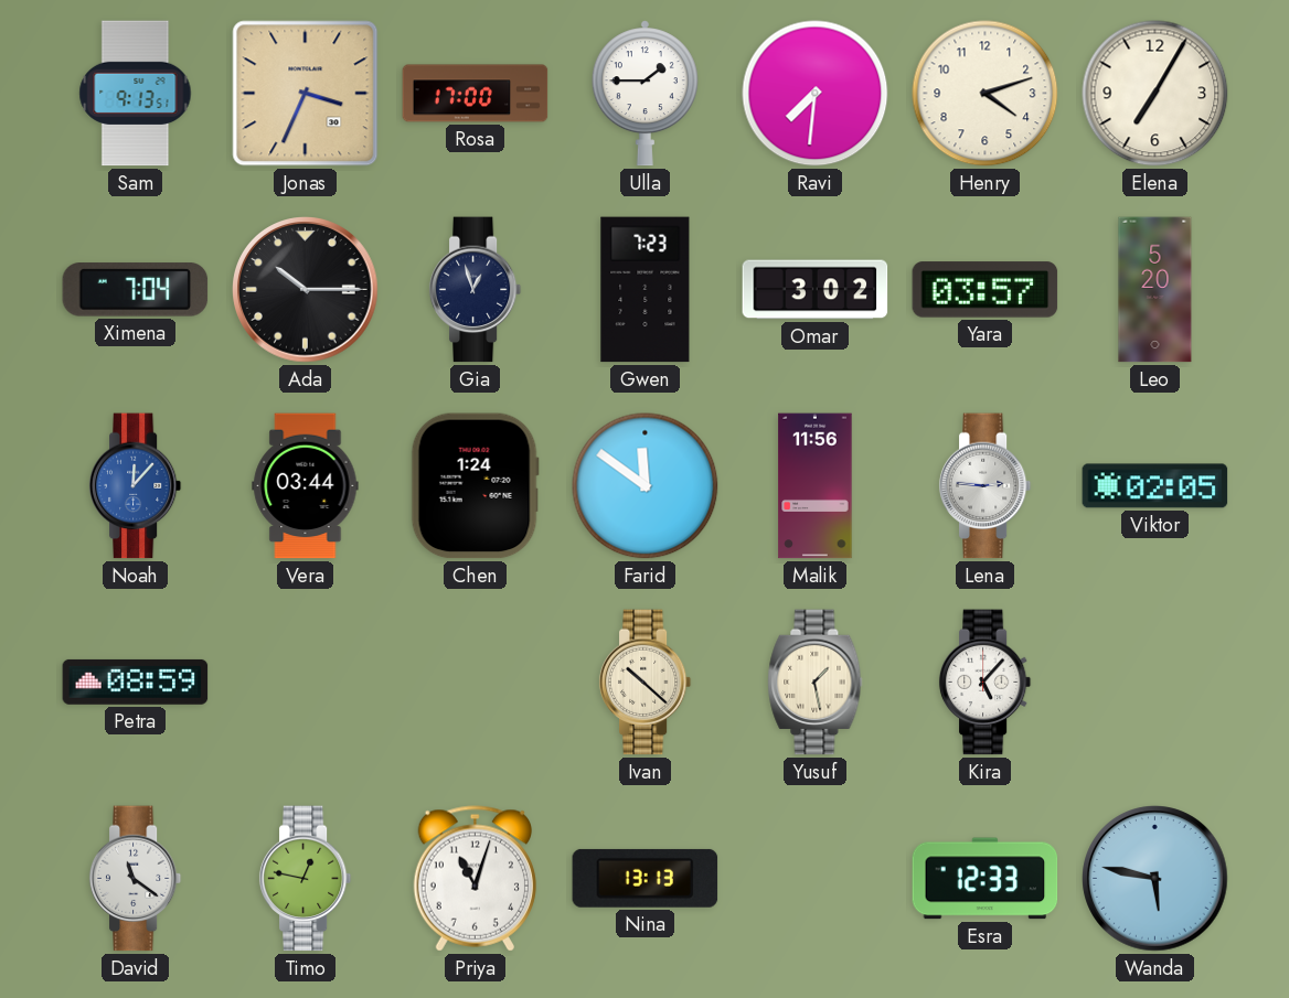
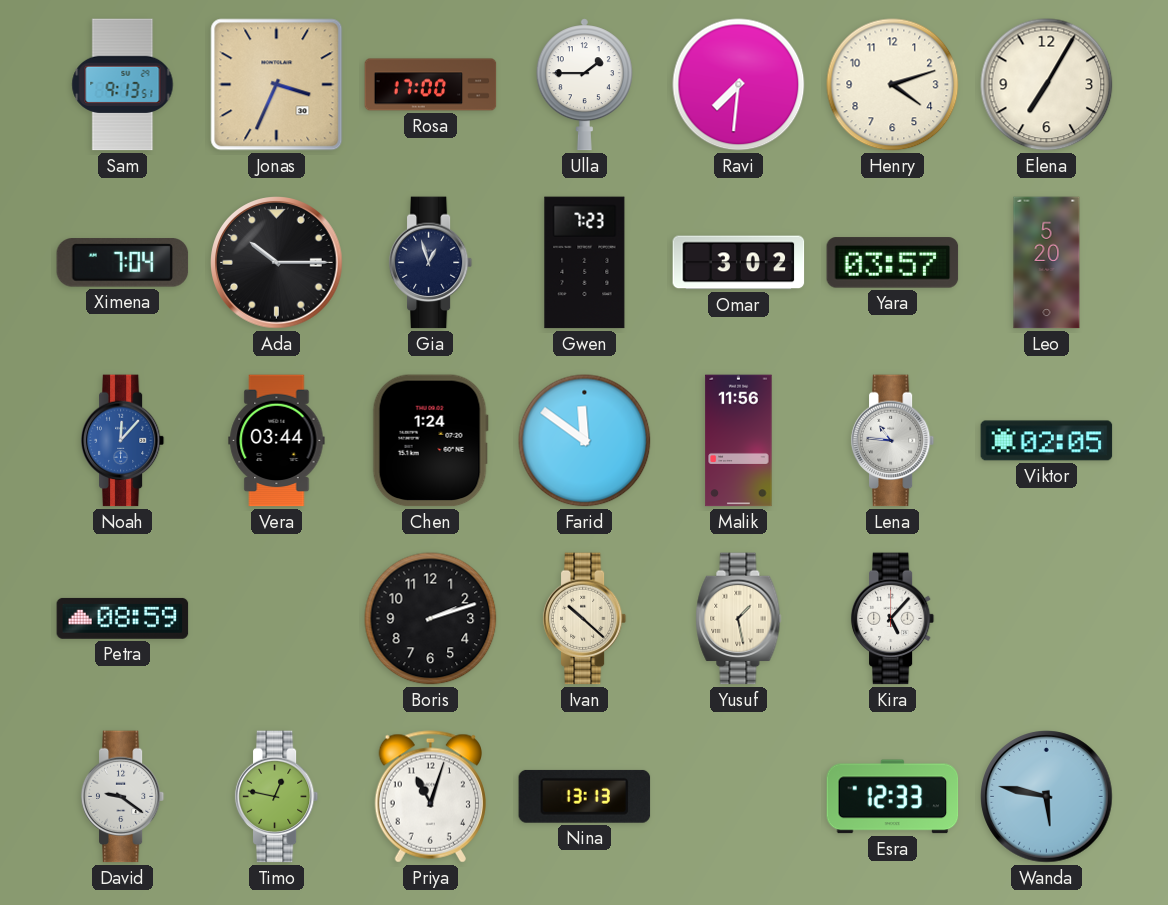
Lena: 2:46 -> 10:46 (893, 441)
Boris: none -> 2:12 (431, 619)
David: 11:21 -> 9:21 (123, 797)
